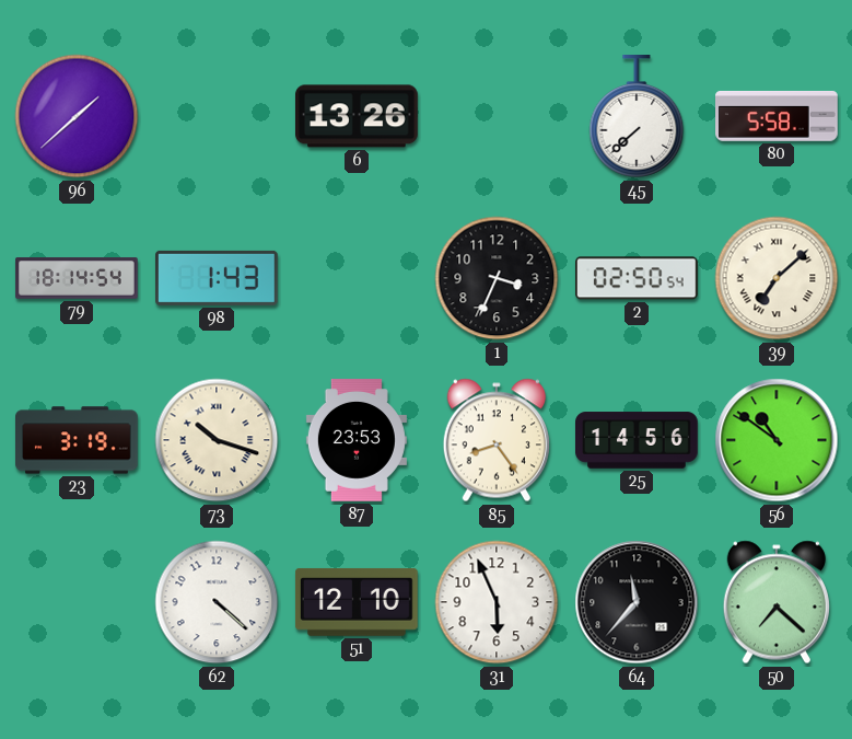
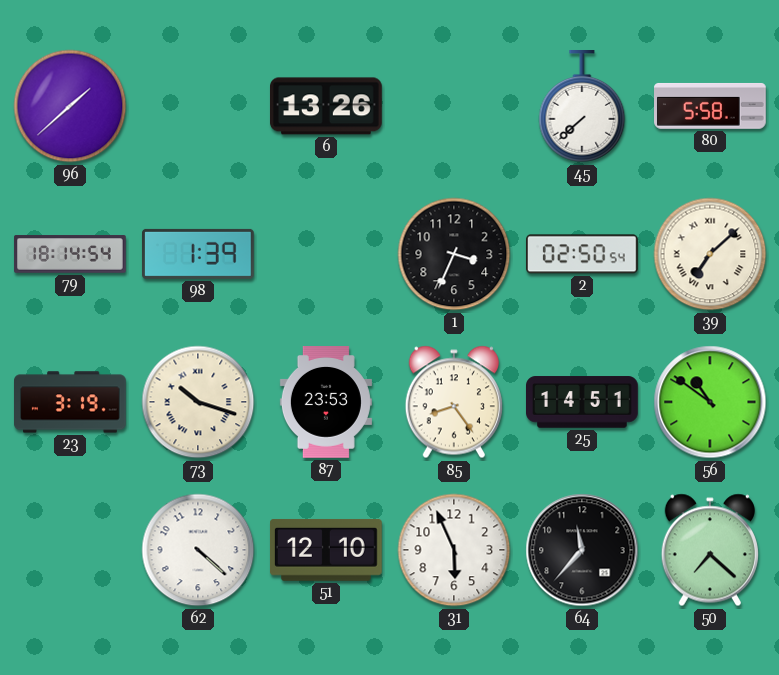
98: 1:43 -> 1:39 (199, 254)
25: 14:56 -> 14:51 (583, 402)
